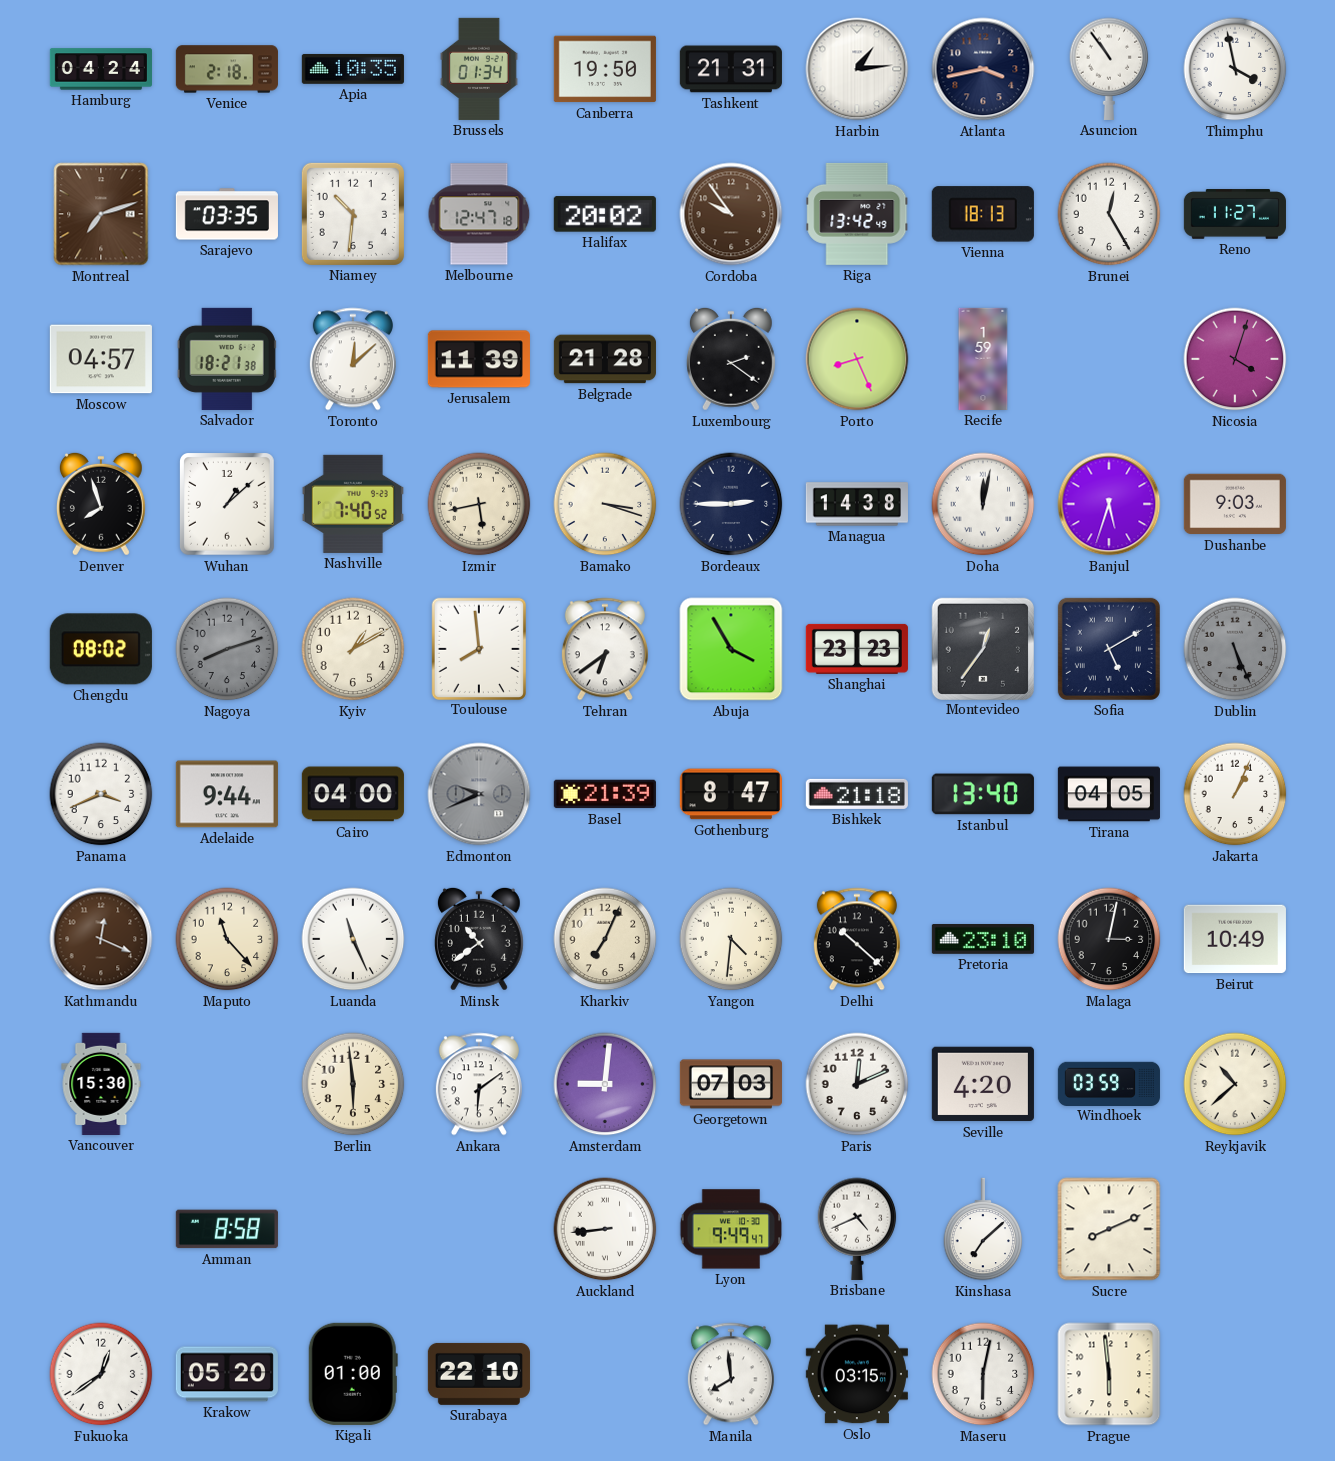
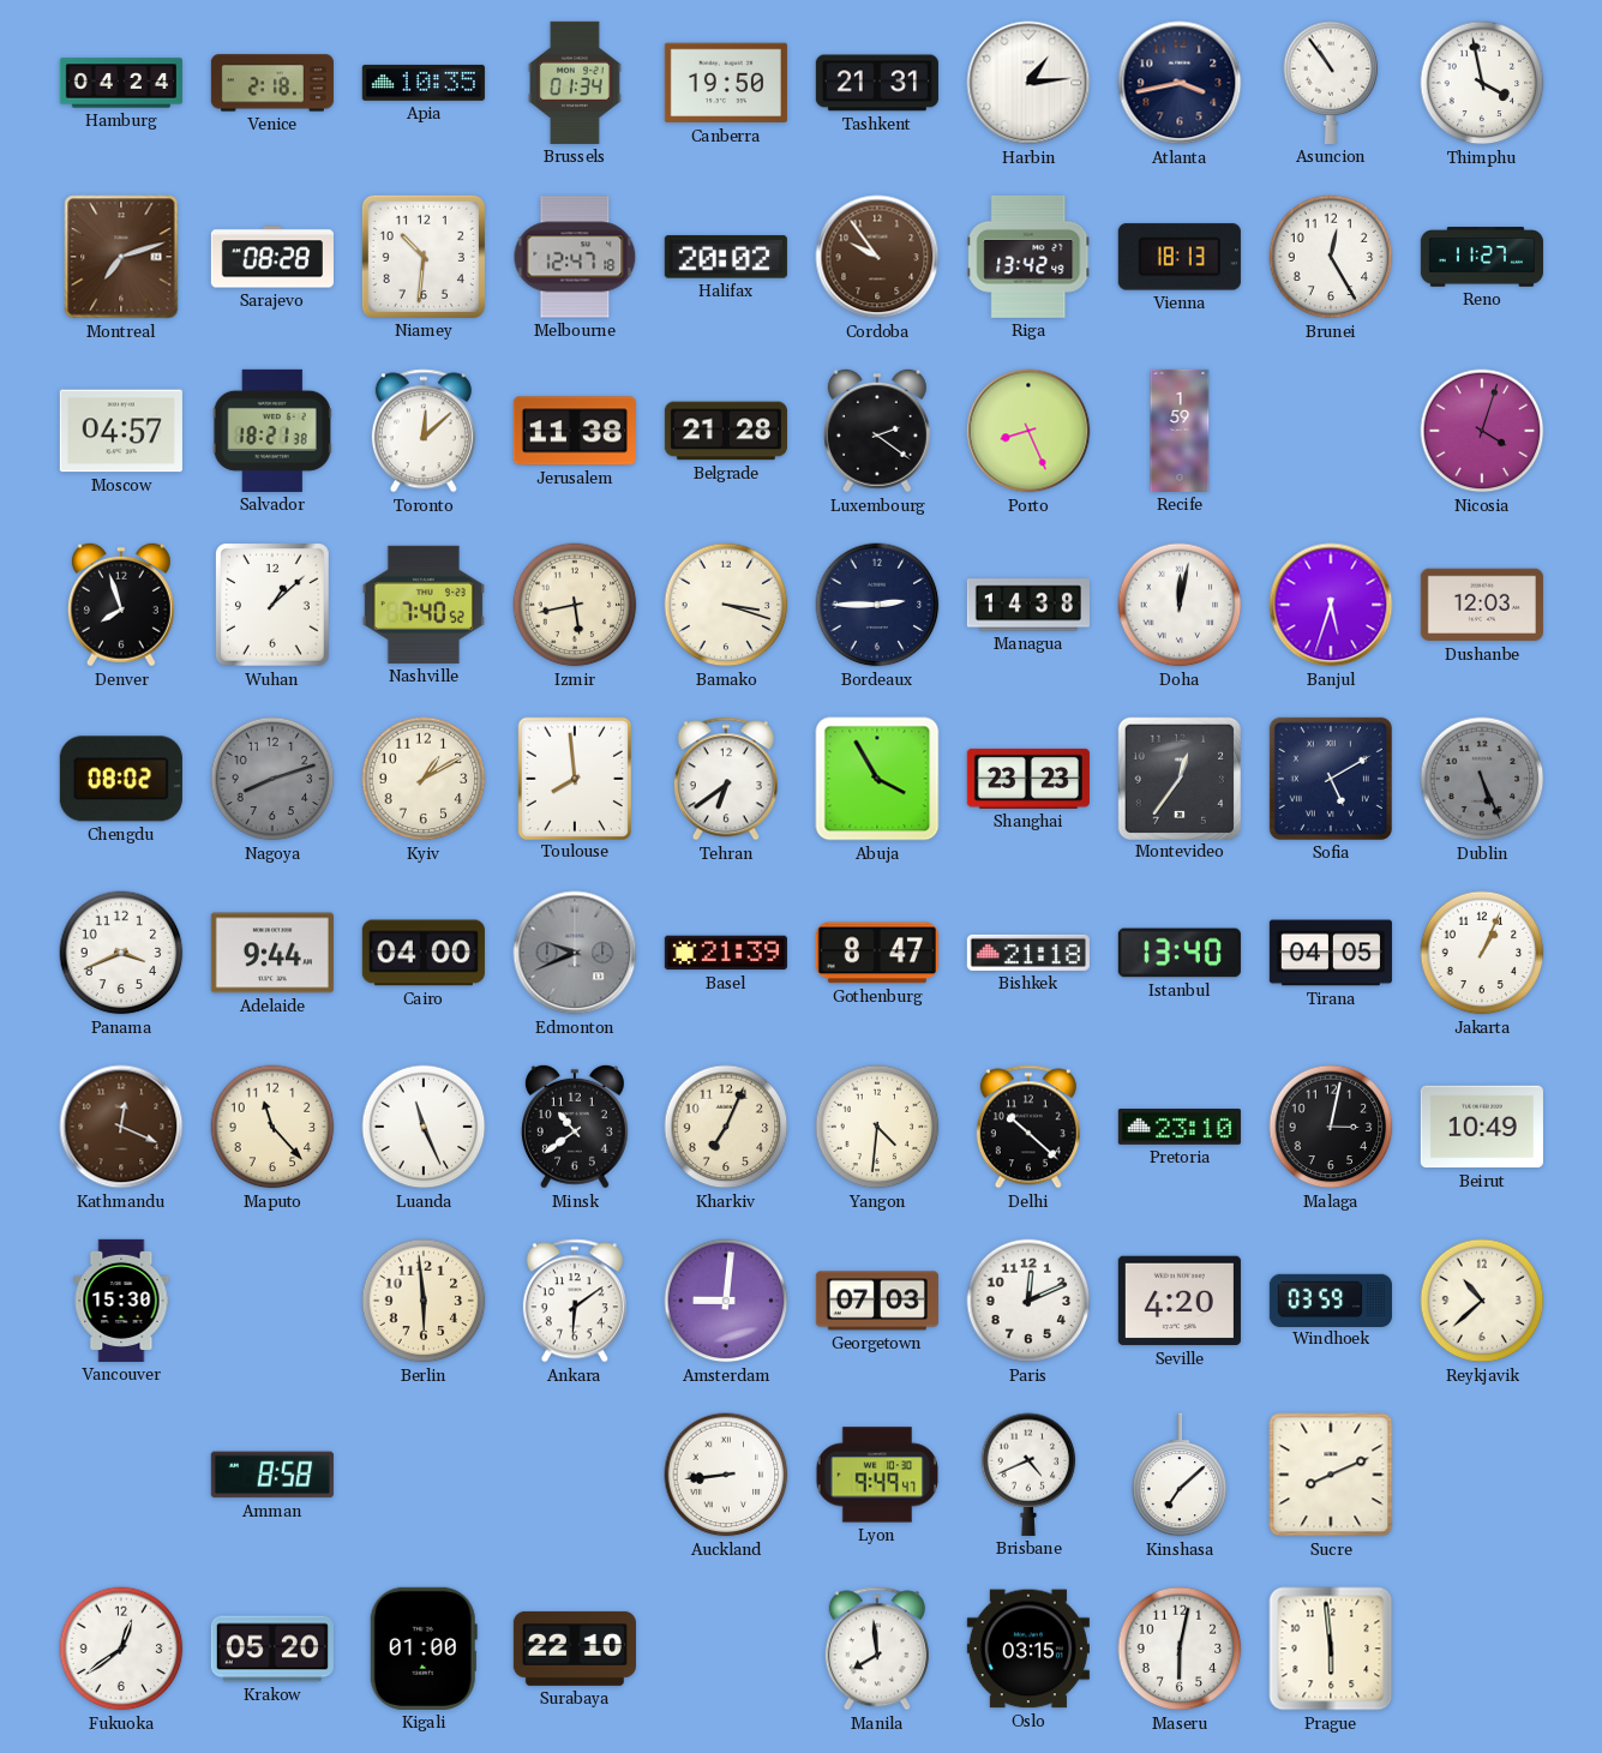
Sarajevo: 03:35 -> 08:28 (272, 257)
Jerusalem: 11:39 -> 11:38 (575, 431)
Dushanbe: 9:03 -> 12:03 (1482, 605)
